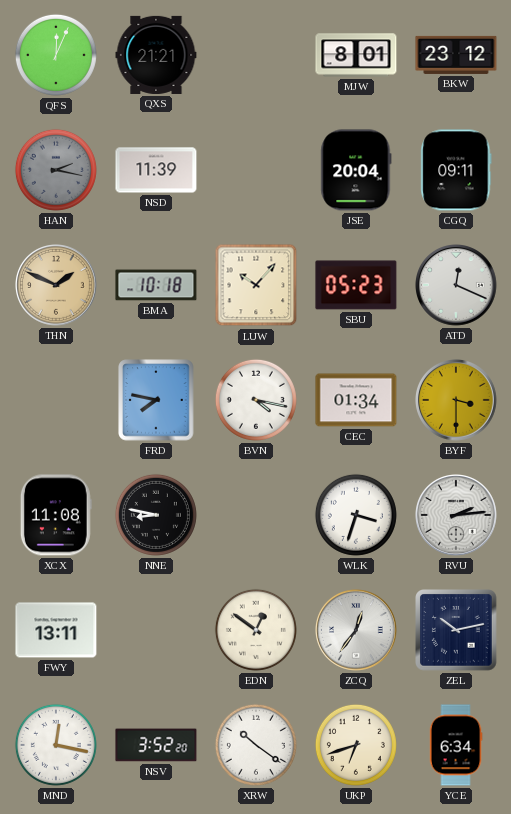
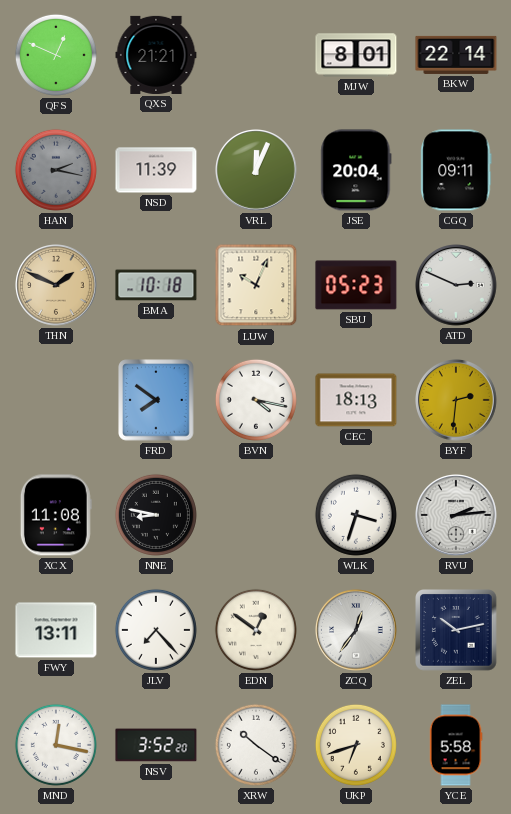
QFS: 12:04 -> 12:49 (56, 55)
BKW: 23:12 -> 22:14 (456, 55)
VRL: none -> 12:04 (257, 171)
LUW: 10:07 -> 10:04 (256, 285)
ATD: 12:19 -> 2:49 (457, 286)
FRD: 7:47 -> 7:51 (156, 400)
CEC: 01:34 -> 18:13 (356, 400)
BYF: 3:30 -> 2:31 (457, 401)
JLV: none -> 7:23 (156, 630)
YCE: 6:34 -> 5:58 (456, 745)
